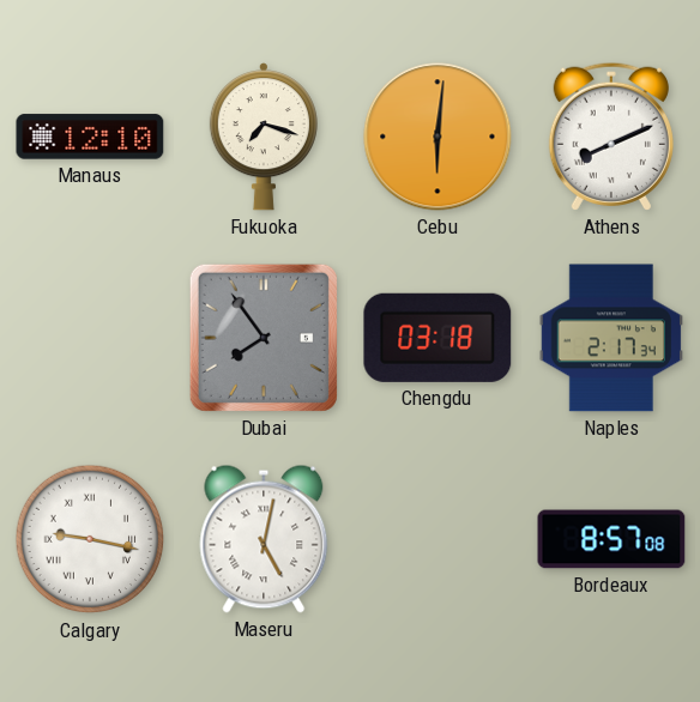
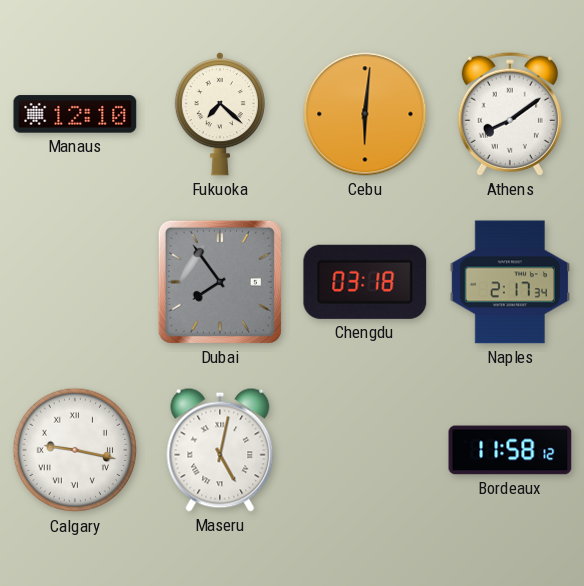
Fukuoka: 7:18 -> 7:22 (220, 114)
Athens: 8:11 -> 8:09 (510, 114)
Bordeaux: 8:57 -> 11:58 (510, 450)
